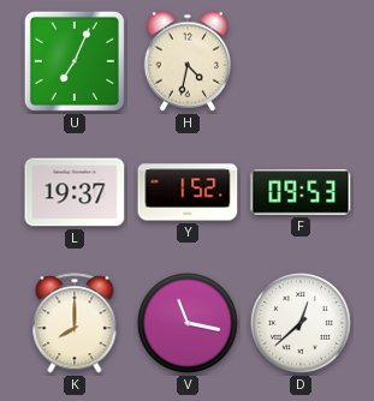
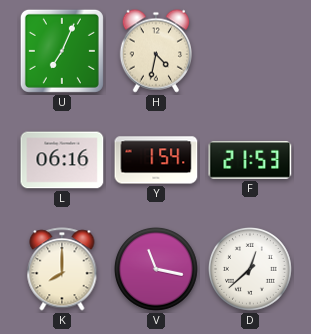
L: 19:37 -> 06:16 (62, 160)
Y: 1:52 -> 1:54 (156, 160)
F: 09:53 -> 21:53 (250, 161)
